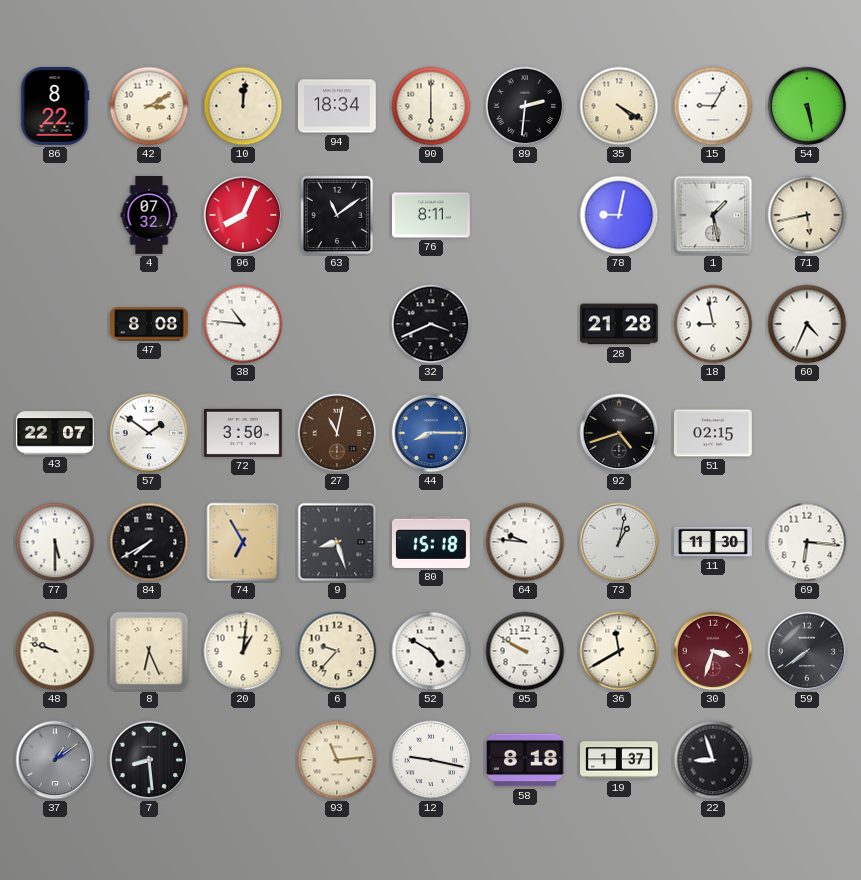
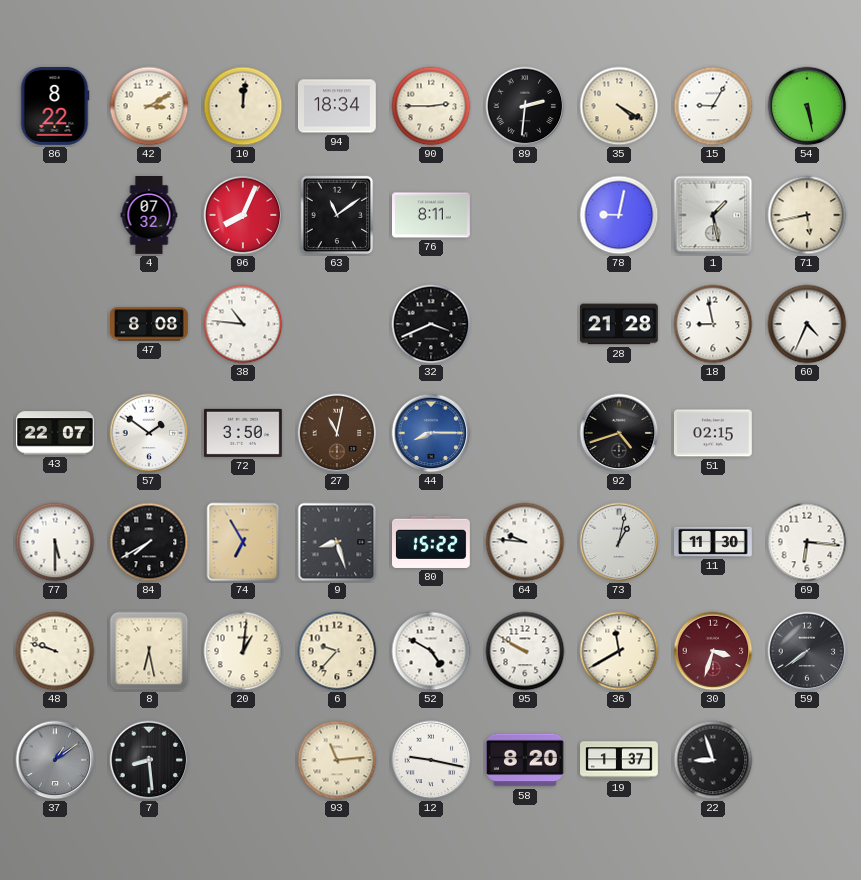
90: 6:00 -> 2:45 (431, 106)
80: 15:18 -> 15:22 (432, 542)
8: 6:26 -> 6:28 (149, 651)
58: 8:18 -> 8:20 (525, 760)
